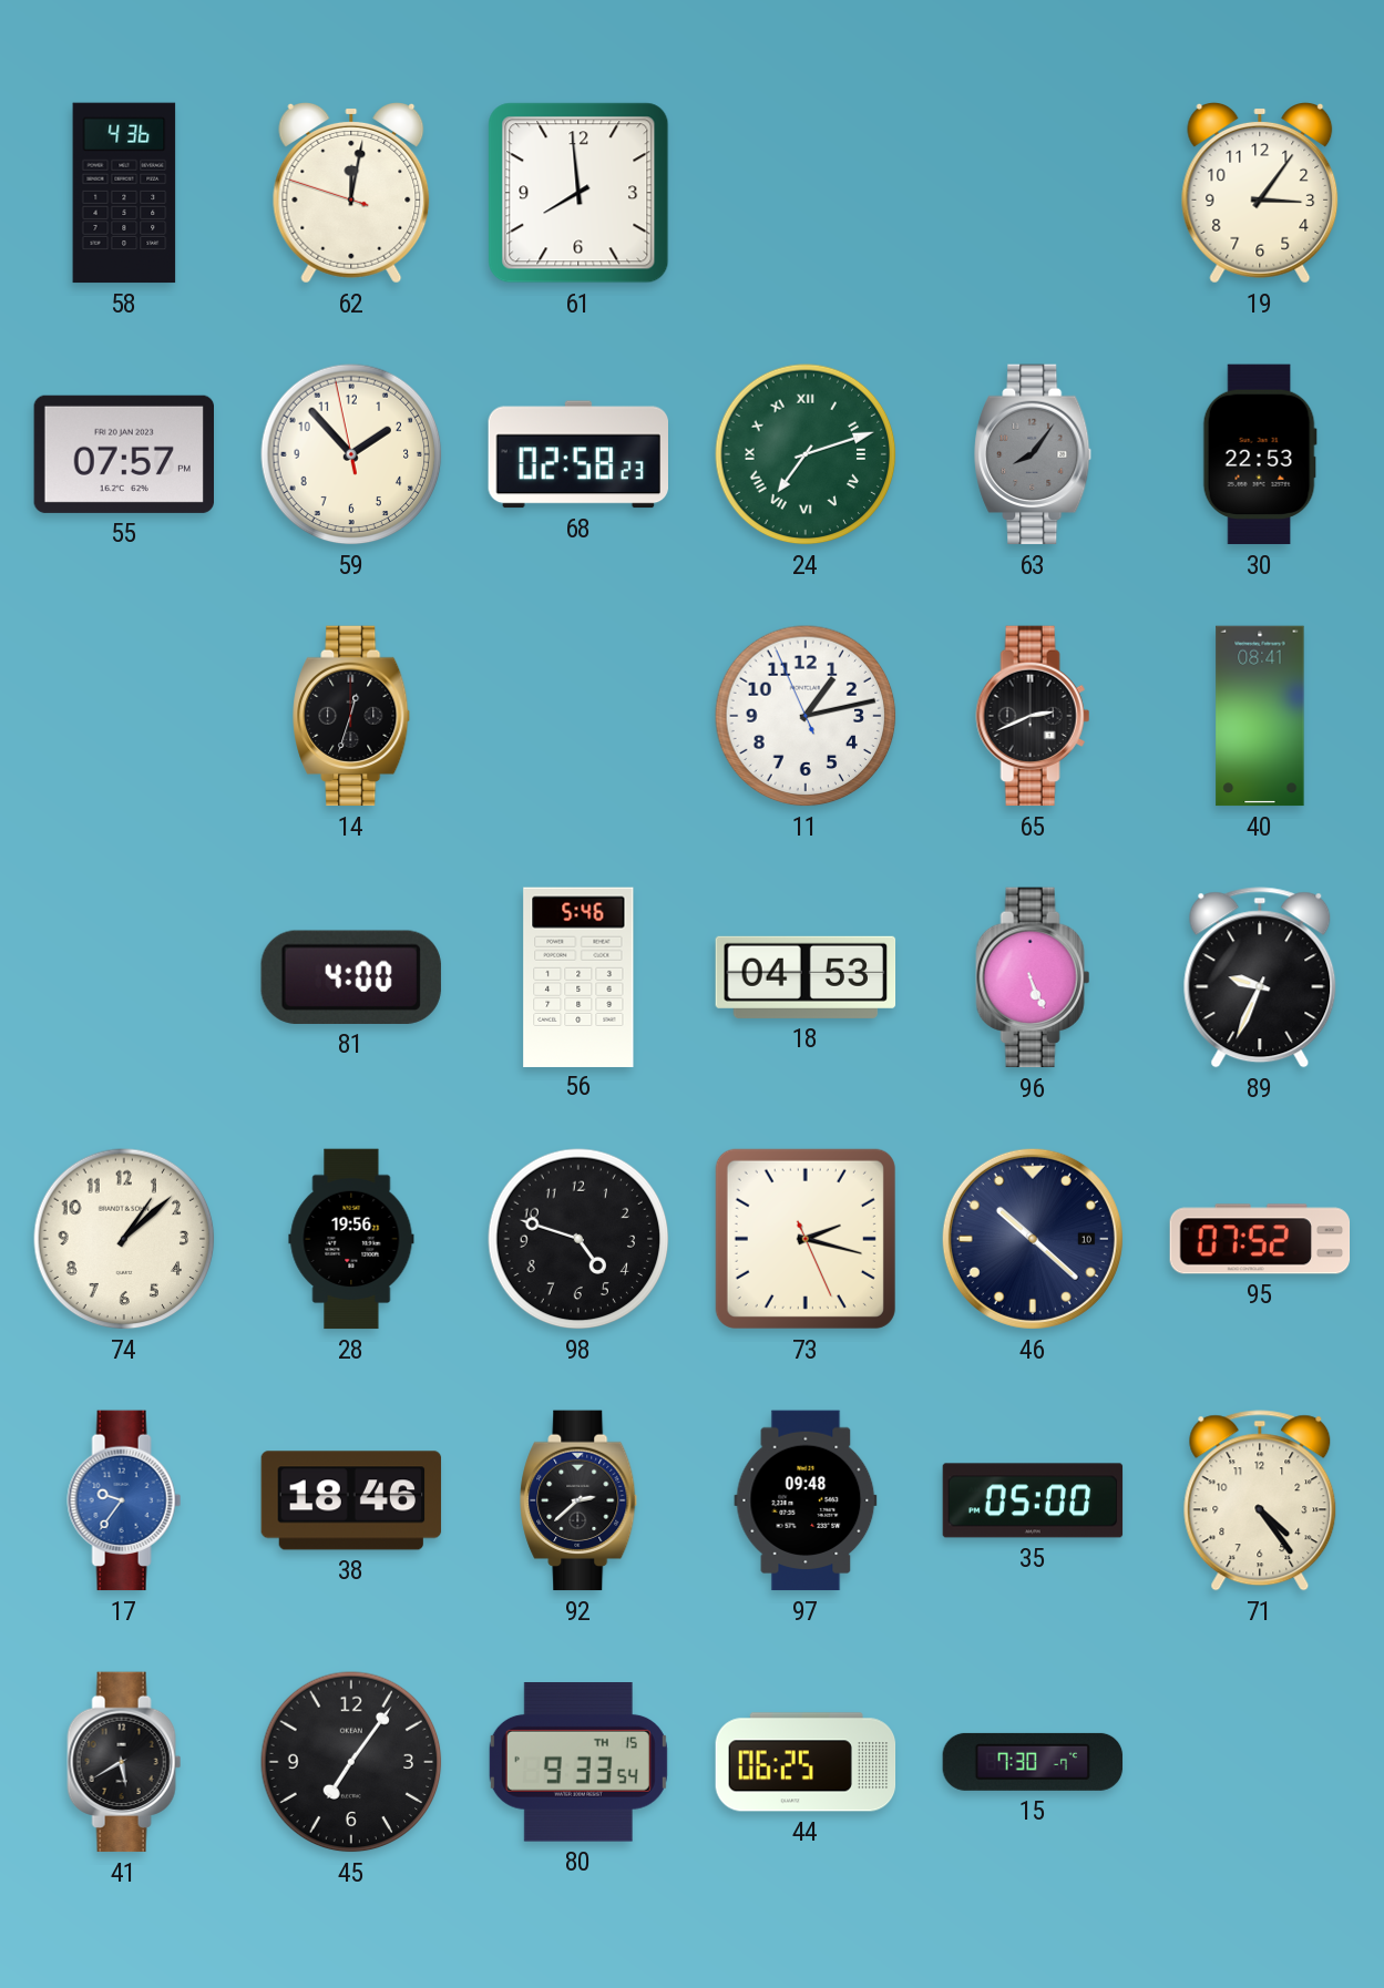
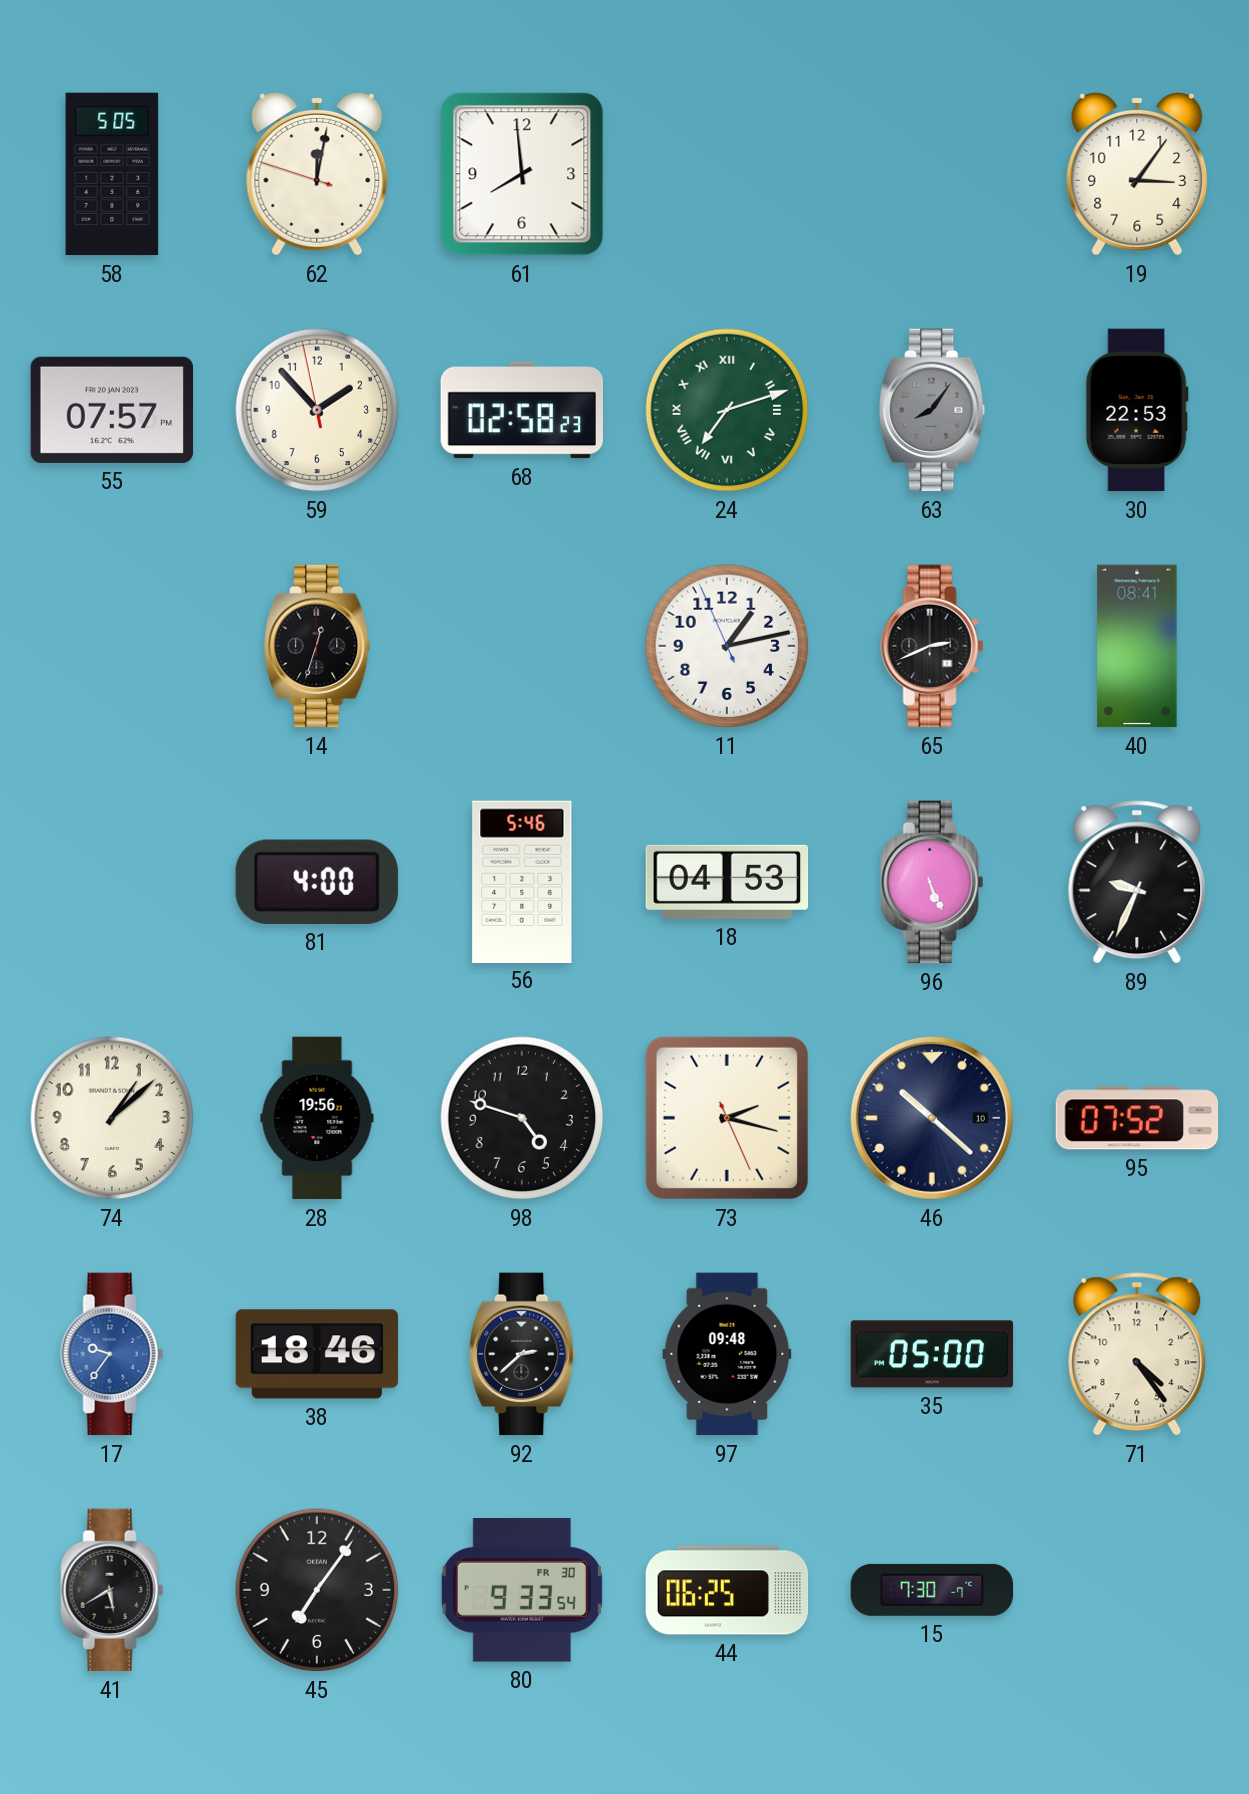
58: 4:36 -> 5:05 (112, 174)
80 date: TH 15 -> FR 30 (522, 1590)
